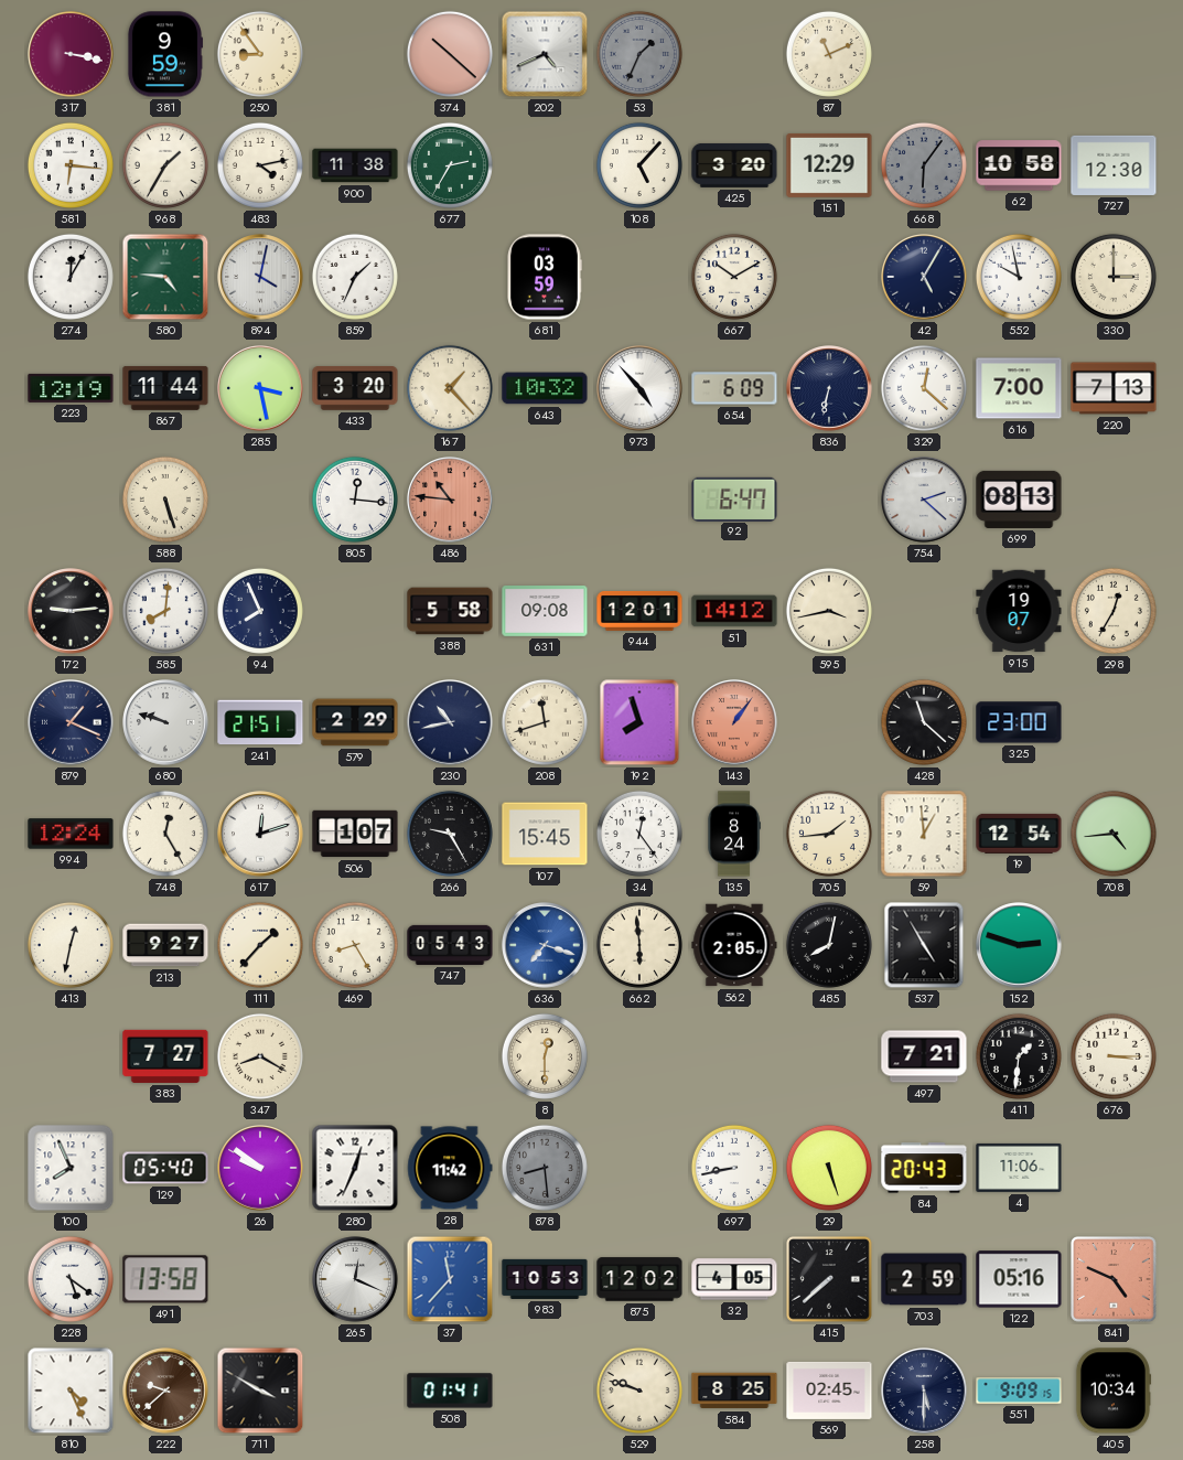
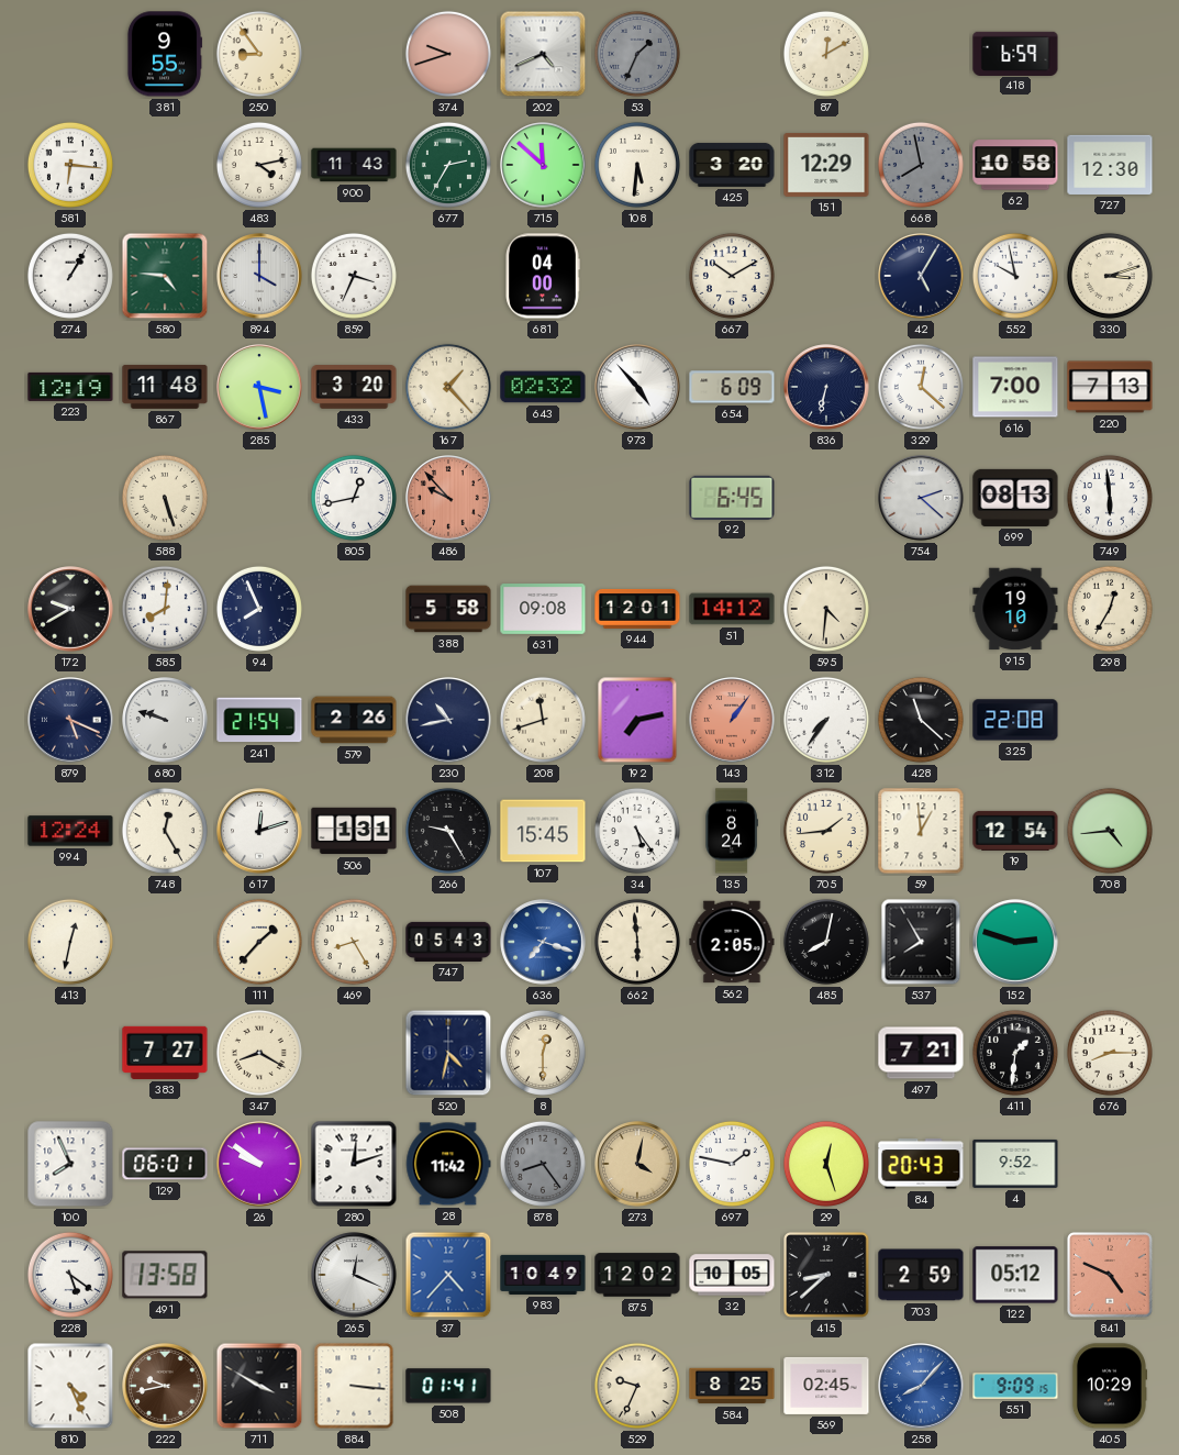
317: 3:17 -> none (71, 54)
381: 9:59 -> 9:55 (164, 54)
374: 10:22 -> 9:42 (448, 54)
87: 11:11 -> 12:10 (826, 54)
418: none -> 6:59 (1015, 53)
968: 1:35 -> none (165, 165)
900: 11:38 -> 11:43 (354, 165)
715: none -> 11:52 (543, 165)
108: 5:07 -> 5:31 (637, 165)
668: 6:06 -> 7:58 (921, 165)
274: 12:05 -> 1:05 (70, 276)
894: 4:02 -> 4:00 (259, 276)
859: 1:34 -> 3:34 (354, 276)
681: 03:59 -> 04:00 (543, 276)
330: 3:00 -> 3:12 (1110, 276)
867: 11:44 -> 11:48 (165, 387)
643: 10:32 -> 02:32 (543, 387)
805: 12:16 -> 12:43 (354, 498)
486: 10:46 -> 9:53 (448, 498)
92: 6:47 -> 6:45 (732, 497)
749: none -> 5:59 (1110, 498)
172: 9:14 -> 9:40 (70, 609)
595: 3:43 -> 4:31 (826, 609)
915: 19:07 -> 19:10 (1015, 609)
879: 1:19 -> 5:19 (70, 720)
241: 21:51 -> 21:54 (259, 720)
579: 2:29 -> 2:26 (354, 720)
192: 7:57 -> 7:13 (637, 720)
312: none -> 7:36 (826, 720)
325: 23:00 -> 22:08 (1015, 720)
506: 1:07 -> 1:31 (354, 831)
34: 12:24 -> 5:24 (637, 831)
213: 9:27 -> none (165, 945)
537: 4:55 -> 7:55 (921, 942)
520: none -> 4:32 (448, 1053)
676: 3:15 -> 8:15 (1110, 1053)
129: 05:40 -> 06:01 (165, 1164)
280: 12:34 -> 12:12 (354, 1164)
878: 8:29 -> 8:24 (543, 1164)
273: none -> 4:02 (637, 1164)
697: 8:43 -> 1:47 (732, 1164)
29: 5:27 -> 12:27 (826, 1164)
4: 11:06 -> 9:52 (1015, 1164)
37: 11:37 -> 4:37 (448, 1275)
983: 10:53 -> 10:49 (543, 1275)
32: 4:05 -> 10:05 (732, 1275)
415: 7:38 -> 8:38 (827, 1276)
122: 05:16 -> 05:12 (1015, 1275)
222: 9:38 -> 9:43 (165, 1386)
884: none -> 3:16 (354, 1386)
529: 9:48 -> 9:34 (637, 1386)
258: 5:30 -> 8:07 (921, 1386)
258 dial: navy -> blue (921, 1386)
405: 10:34 -> 10:29 (1110, 1386)
